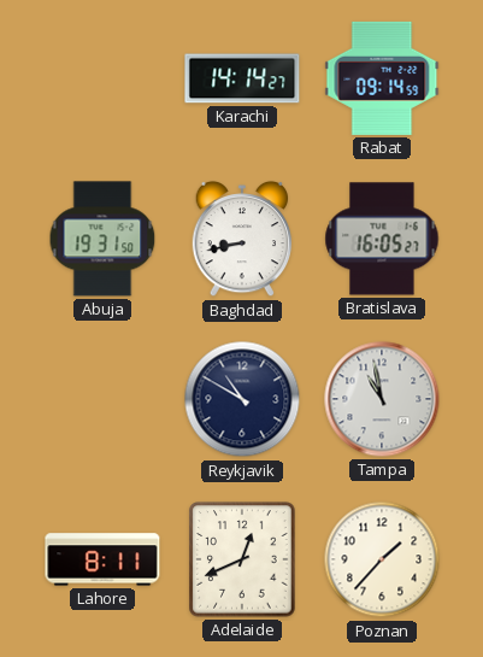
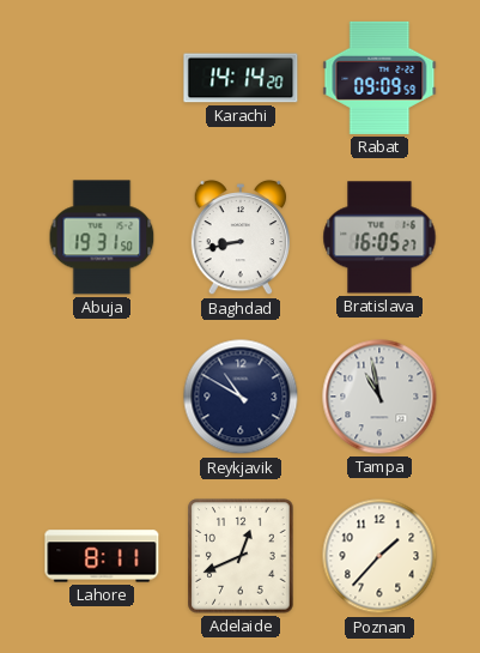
Karachi: 14:14:27 -> 14:14:20 (241, 78)
Rabat: 09:14 -> 09:09 (379, 78)
